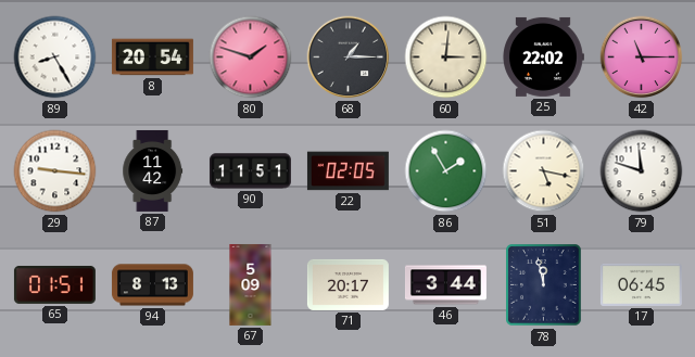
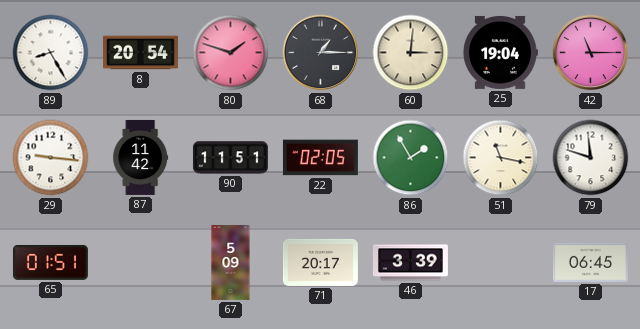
25: 22:02 -> 19:04 (500, 52)
51: 5:17 -> 11:17 (501, 158)
94: 8:13 -> none (152, 285)
46: 3:44 -> 3:39 (410, 263)
78: 11:58 -> none (544, 285)
